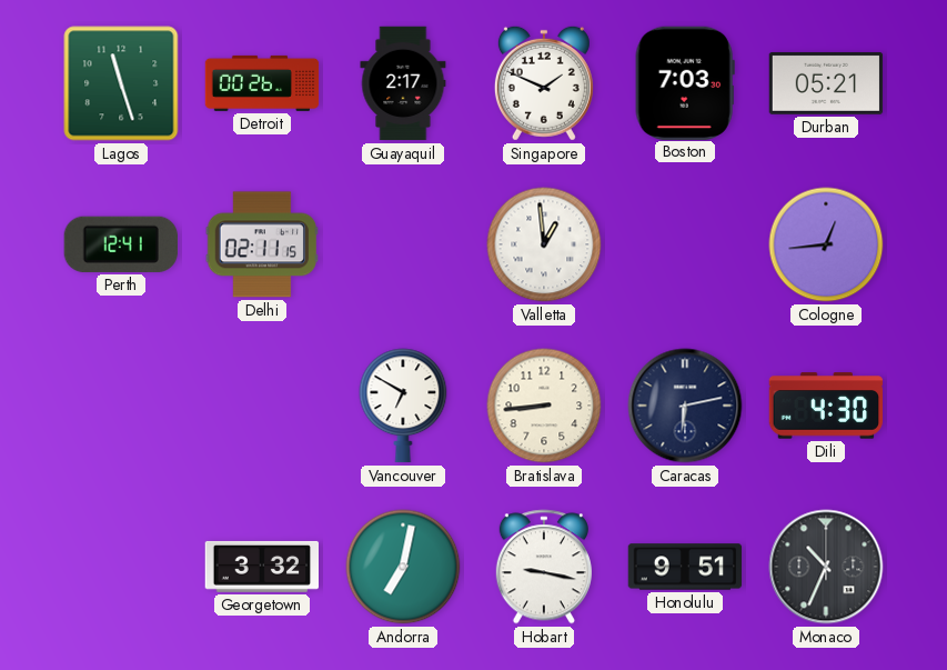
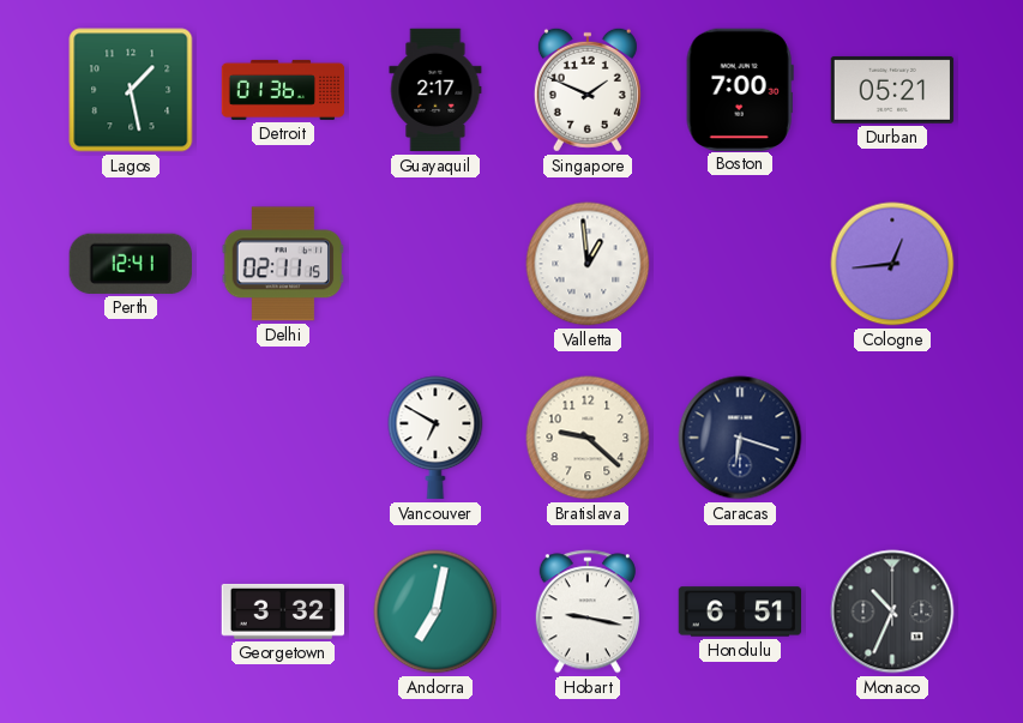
Lagos: 11:27 -> 1:28 (131, 90)
Detroit: 00:26 -> 01:36 (283, 90)
Boston: 7:03 -> 7:00 (740, 89)
Bratislava: 8:44 -> 9:22 (588, 438)
Caracas: 6:13 -> 6:18 (740, 438)
Dili: 4:30 -> none (826, 406)
Honolulu: 9:51 -> 6:51 (740, 611)
